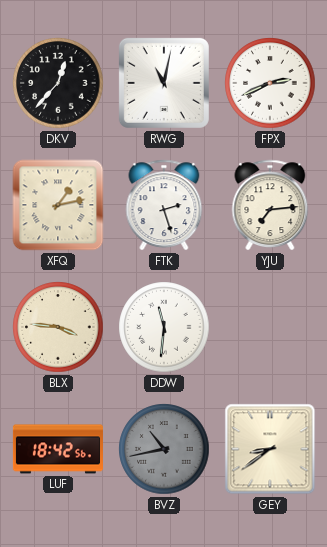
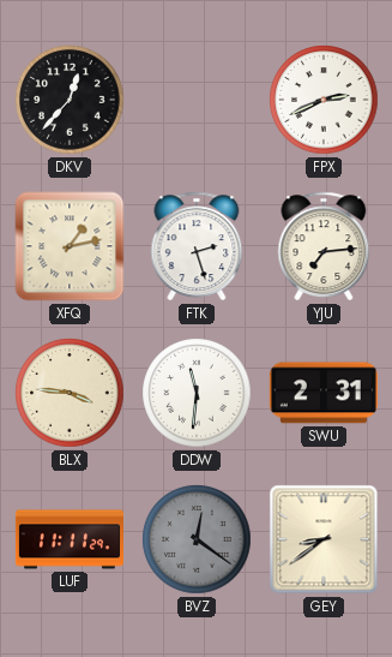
RWG: 11:02 -> none (164, 83)
SWU: none -> 2:31 (324, 393)
LUF: 18:42 -> 11:11 (70, 539)
BVZ: 10:43 -> 12:21 (197, 539)
